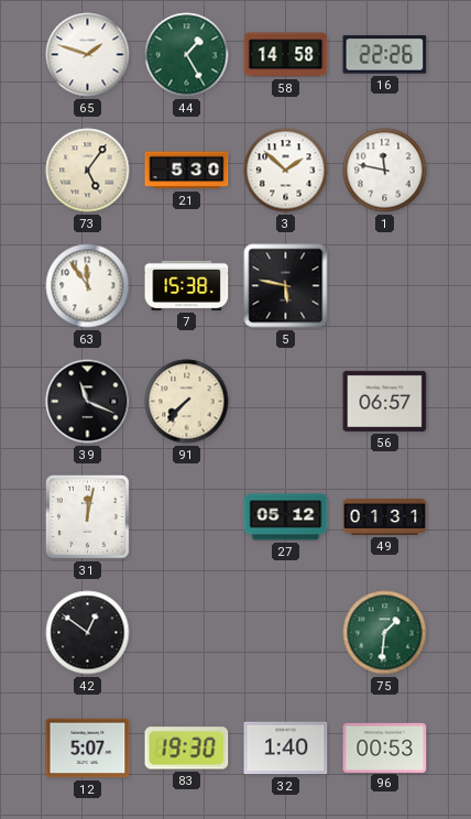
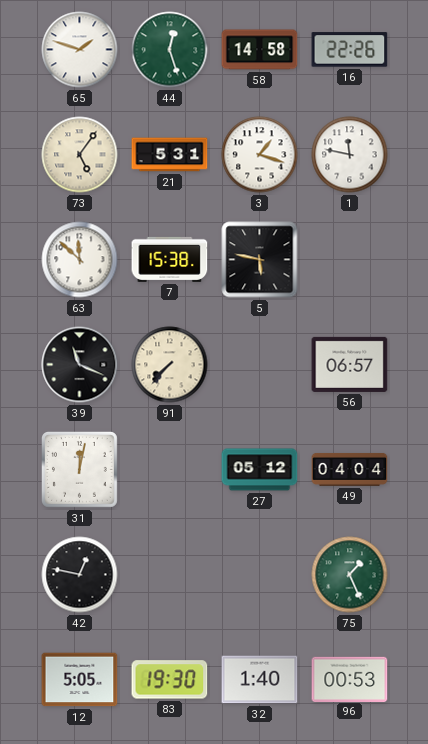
44: 1:25 -> 12:27 (170, 50)
21: 5:30 -> 5:31 (170, 155)
3: 1:52 -> 1:18 (260, 155)
63: 11:54 -> 11:52 (80, 260)
49: 01:31 -> 04:04 (350, 470)
42: 12:51 -> 12:47 (80, 575)
75: 1:31 -> 1:26 (350, 575)
12: 5:07 -> 5:05 (80, 680)
